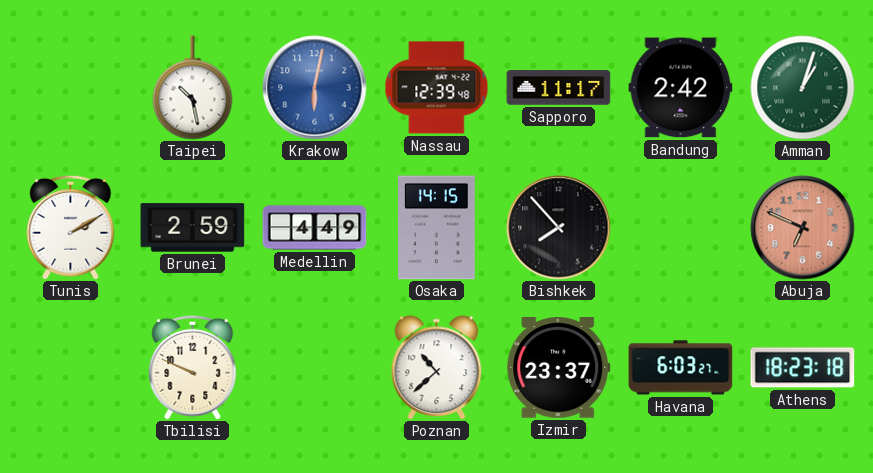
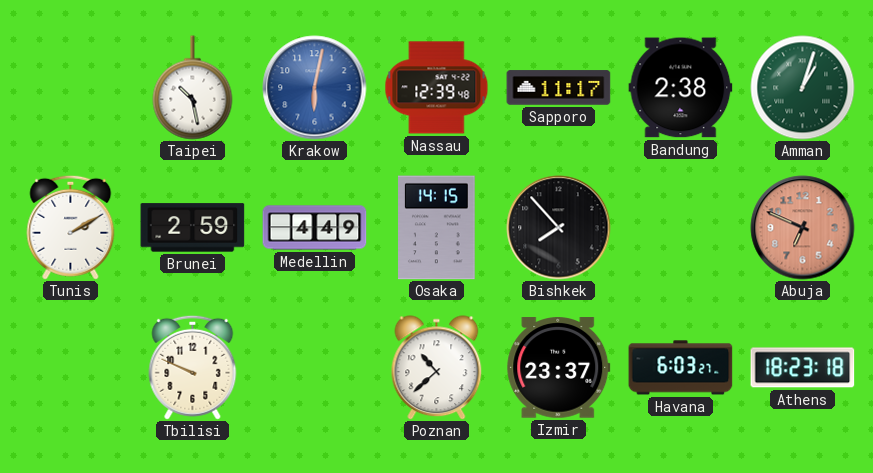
Bandung: 2:42 -> 2:38 (681, 88)
